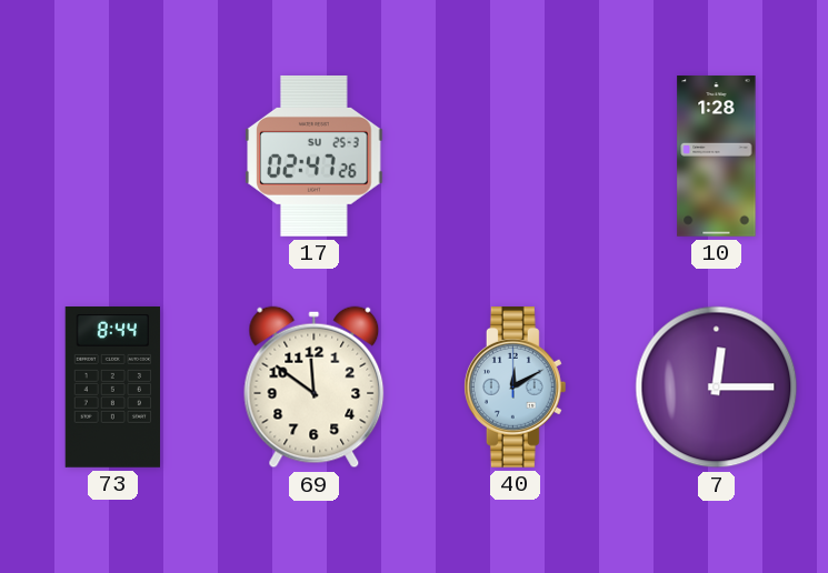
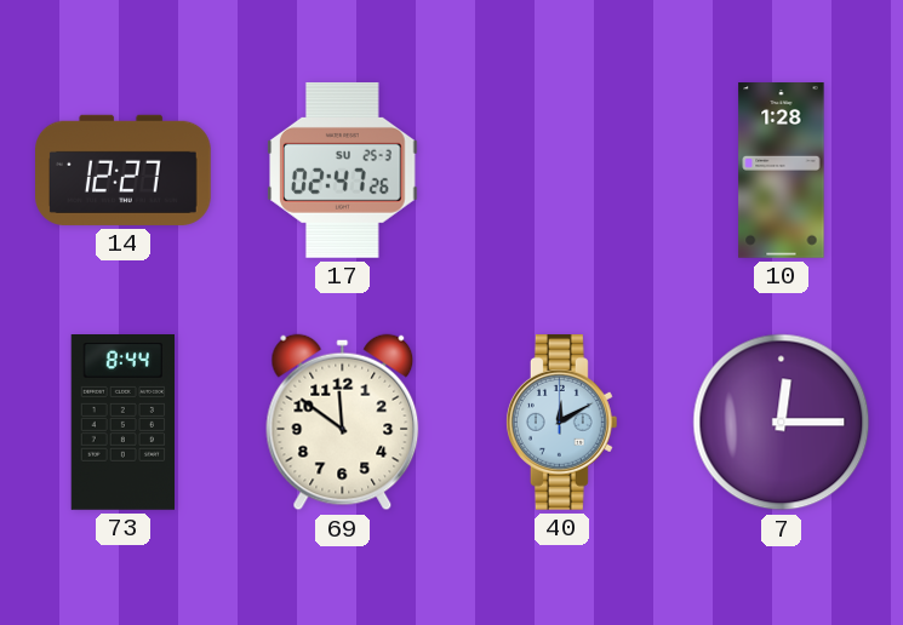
14: none -> 12:27 (124, 170)
